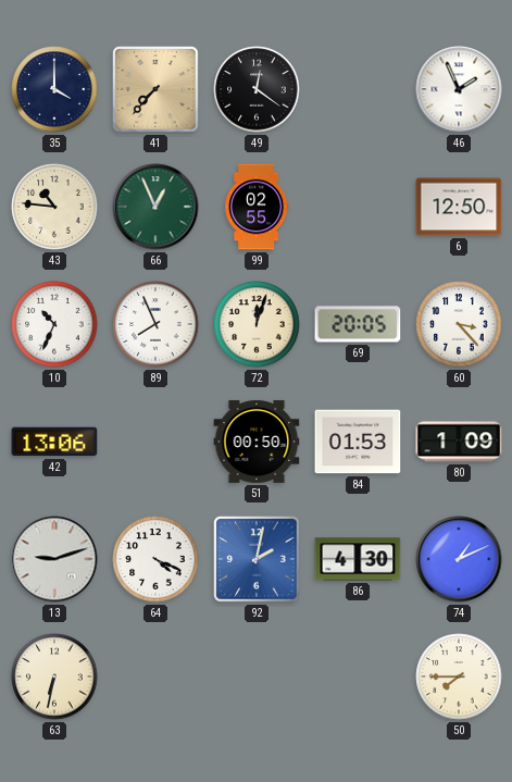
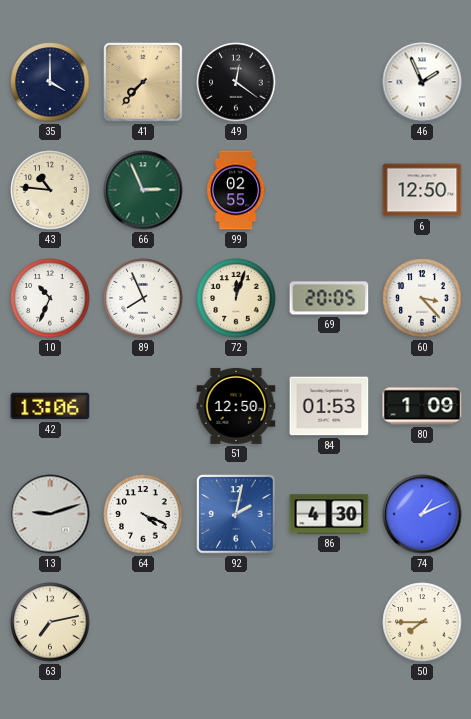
66: 12:56 -> 2:56 (143, 190)
51: 00:50 -> 12:50 (236, 406)
63: 6:32 -> 7:13 (50, 622)
